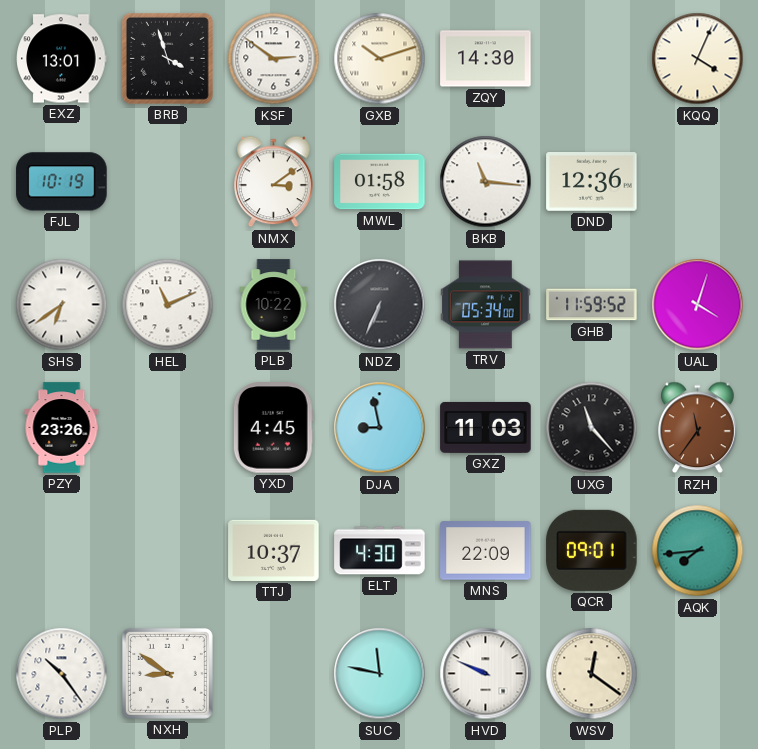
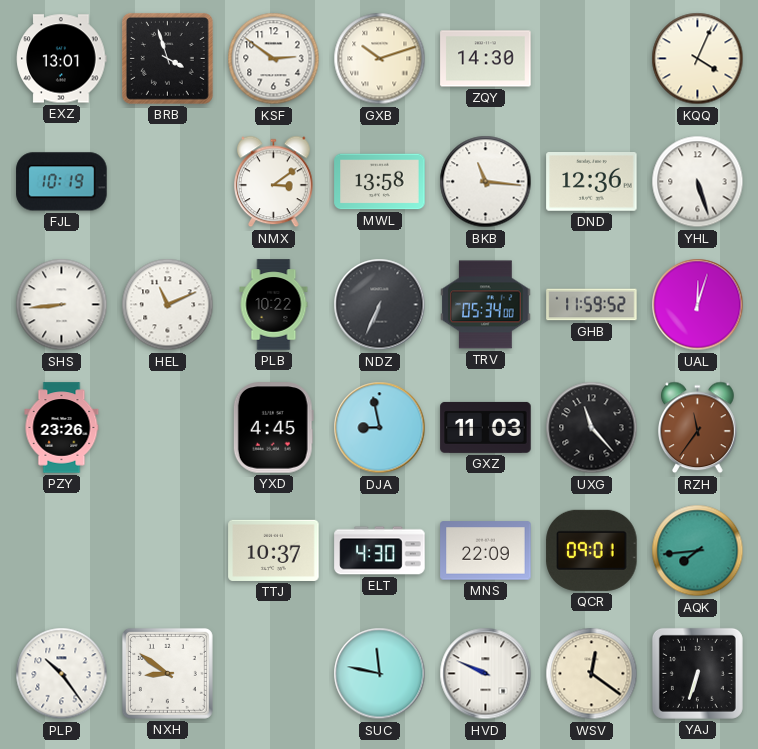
MWL: 01:58 -> 13:58 (380, 182)
YHL: none -> 5:27 (698, 182)
SHS: 6:39 -> 8:44 (62, 305)
UAL: 4:03 -> 12:03 (698, 305)
YAJ: none -> 6:33 (697, 673)
